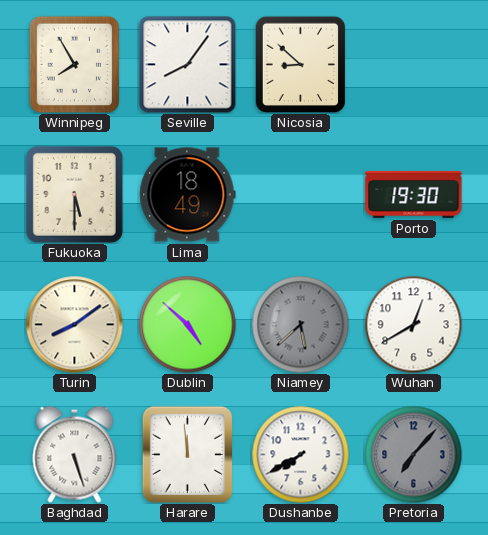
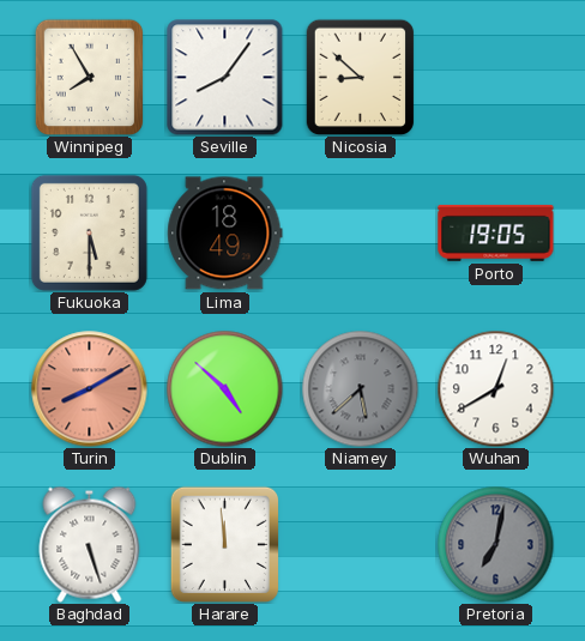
Porto: 19:30 -> 19:05 (496, 232)
Turin: 8:09 -> 8:10 (90, 389)
Turin dial: cream -> salmon (90, 389)
Dushanbe: 7:40 -> none (300, 454)
Pretoria: 7:07 -> 7:02 (495, 544)
